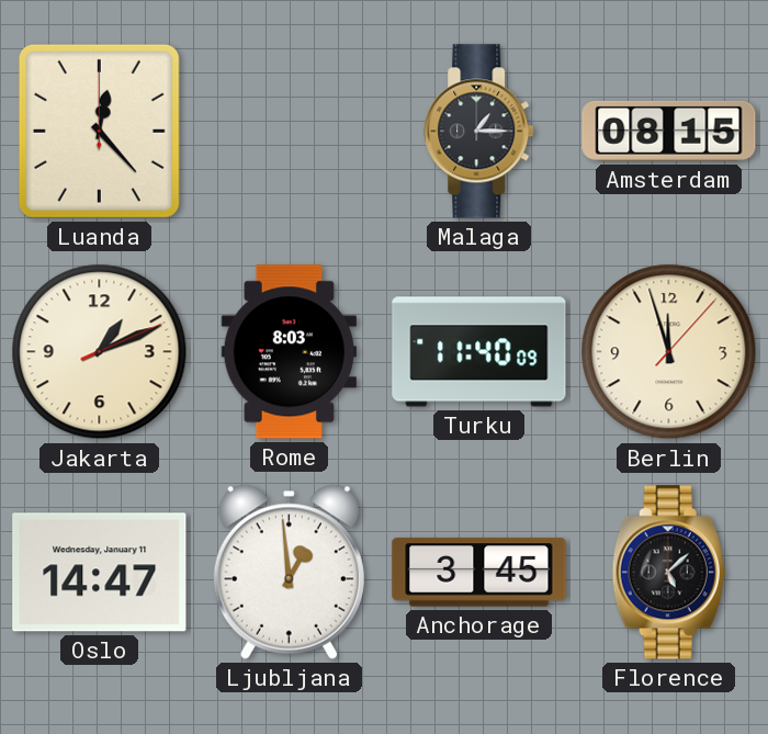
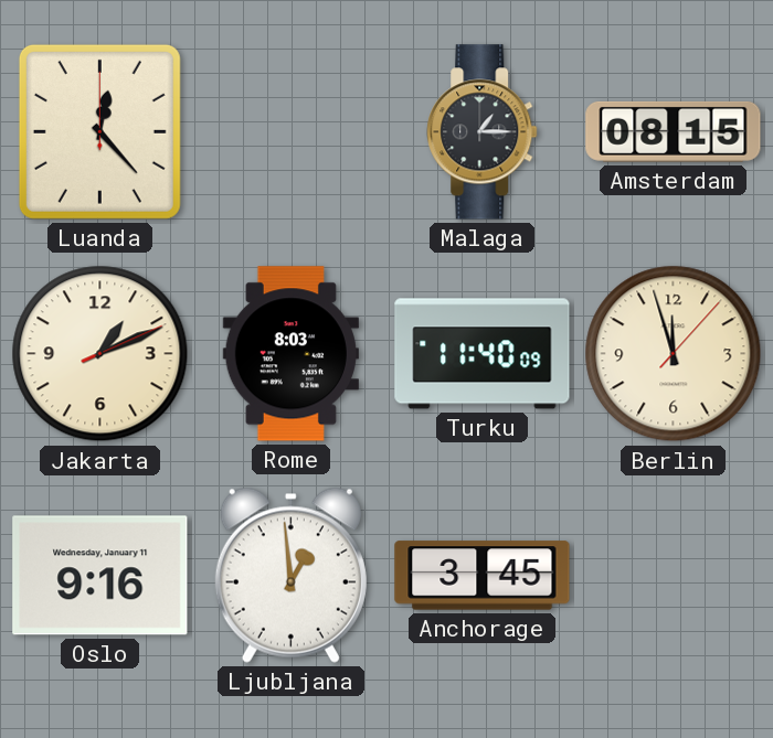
Oslo: 14:47 -> 9:16 (100, 576)
Florence: 5:08 -> none (668, 573)
